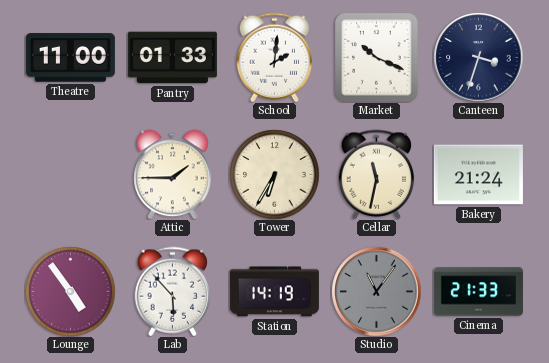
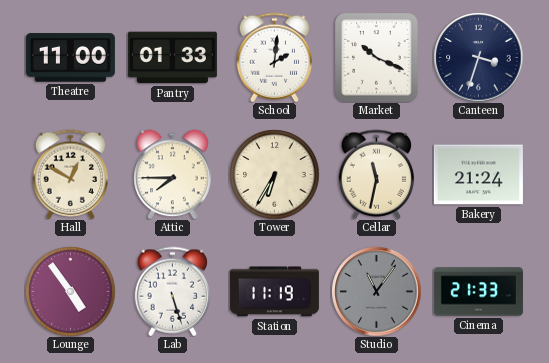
Hall: none -> 12:50 (71, 174)
Attic: 1:45 -> 7:45 (173, 174)
Lab: 5:53 -> 5:27 (173, 291)
Station: 14:19 -> 11:19 (274, 292)
